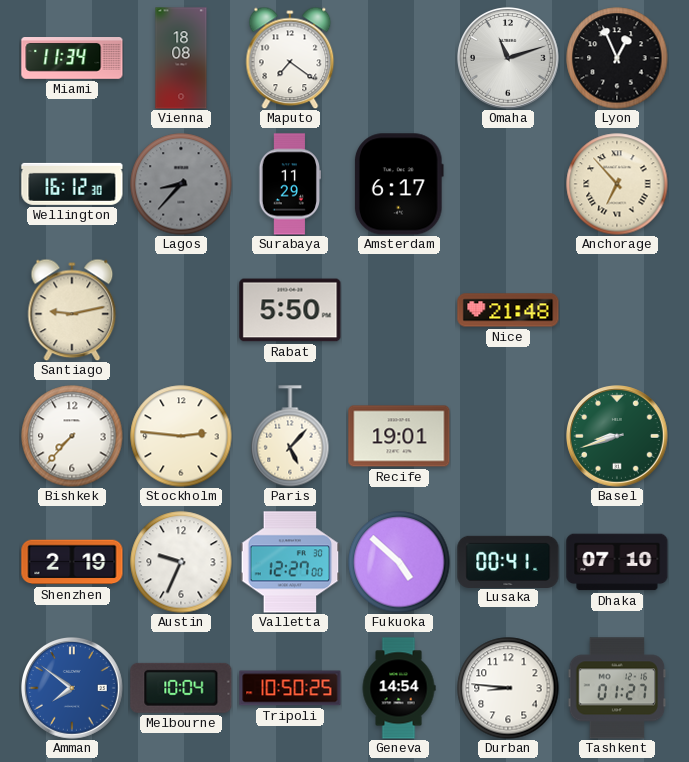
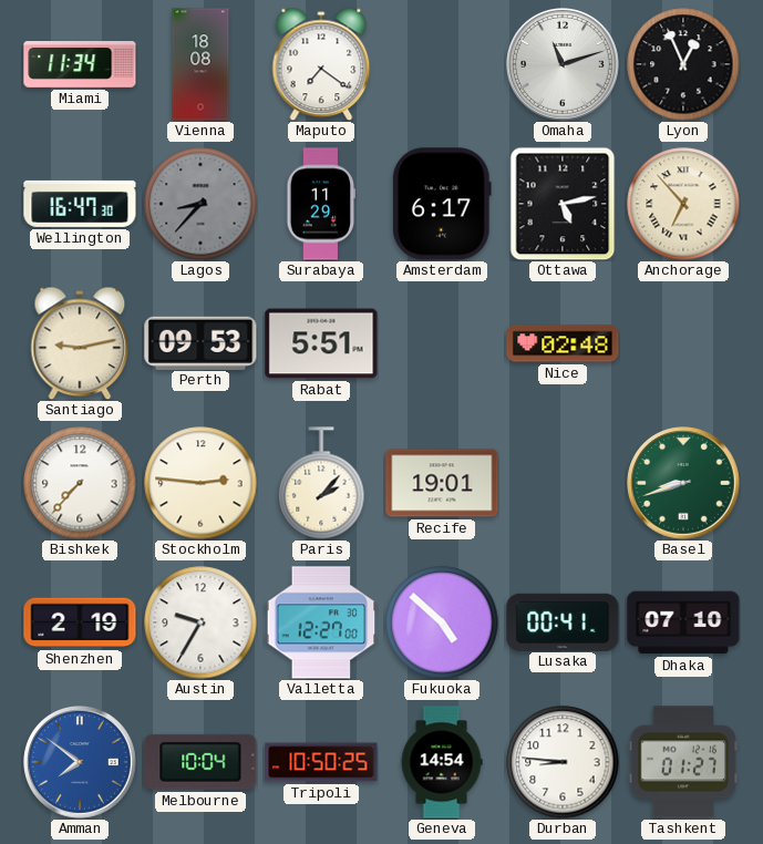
Wellington: 16:12 -> 16:47 (80, 204)
Ottawa: none -> 5:13 (563, 204)
Perth: none -> 09:53 (200, 342)
Rabat: 5:50 -> 5:51 (321, 343)
Nice: 21:48 -> 02:48 (563, 343)
Paris: 5:07 -> 2:07 (321, 483)
Austin: 9:34 -> 9:35 (200, 622)
